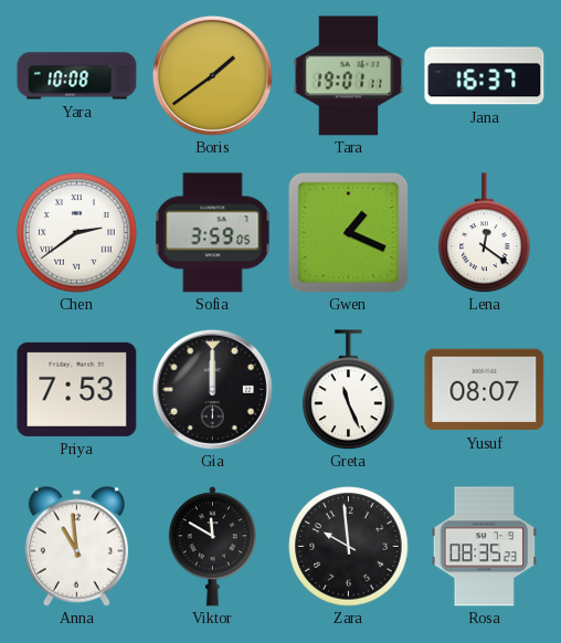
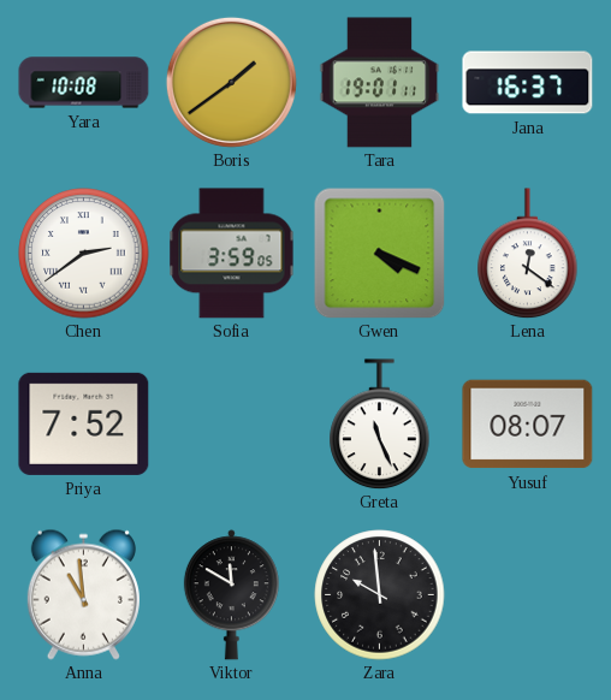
Gwen: 1:19 -> 4:19 (379, 253)
Priya: 7:53 -> 7:52 (84, 423)
Gia: 12:00 -> none (212, 389)
Rosa: 08:35 -> none (485, 547)
